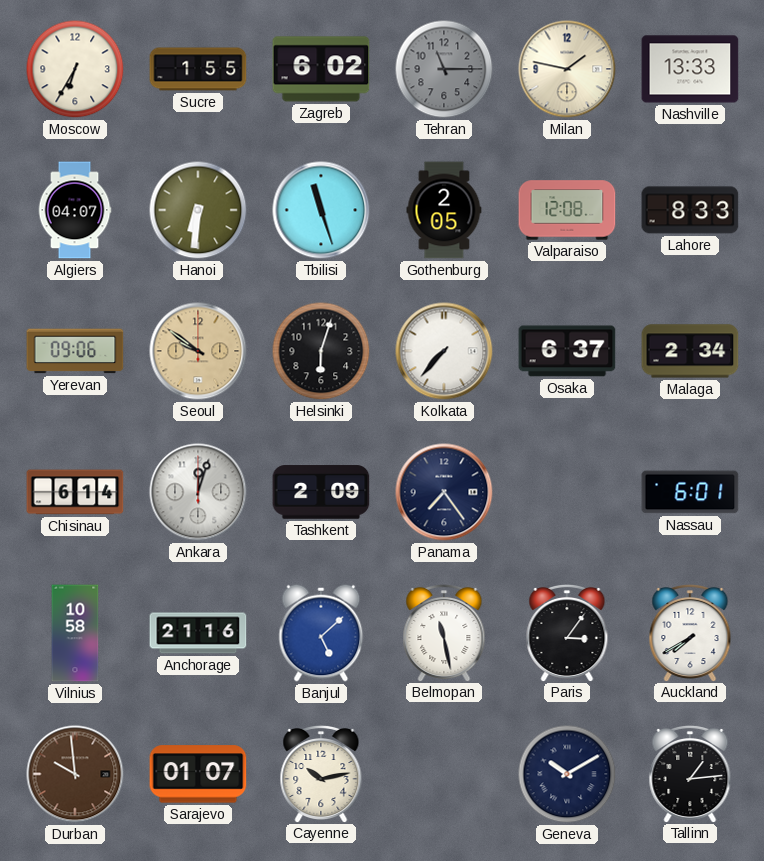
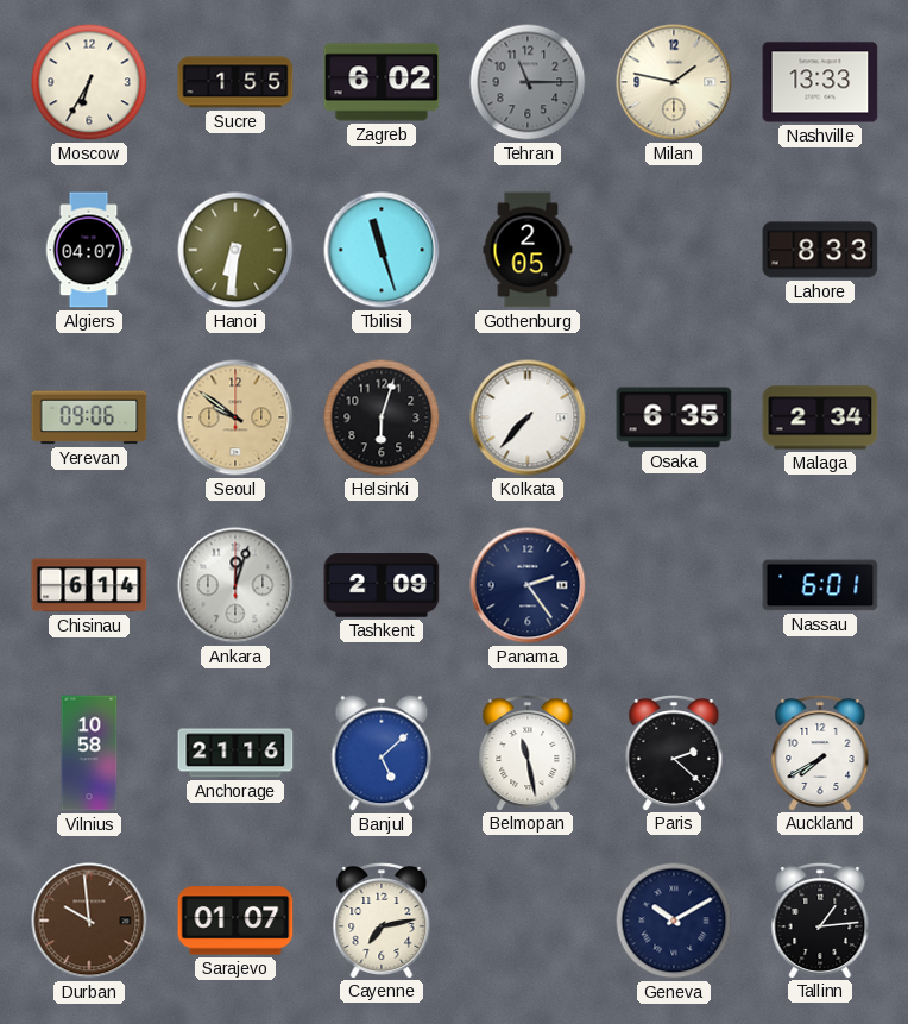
Valparaiso: 12:08 -> none (567, 210)
Osaka: 6:37 -> 6:35 (674, 417)
Panama: 7:24 -> 2:24 (528, 585)
Paris: 3:06 -> 2:22 (674, 752)
Cayenne: 10:13 -> 7:13 (382, 919)
